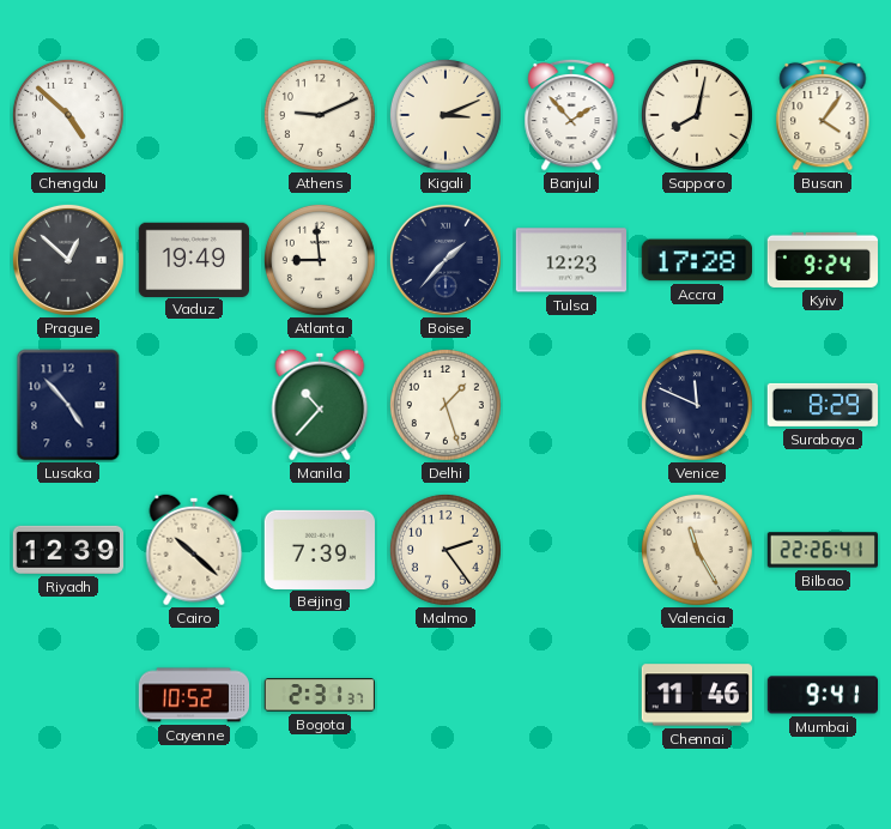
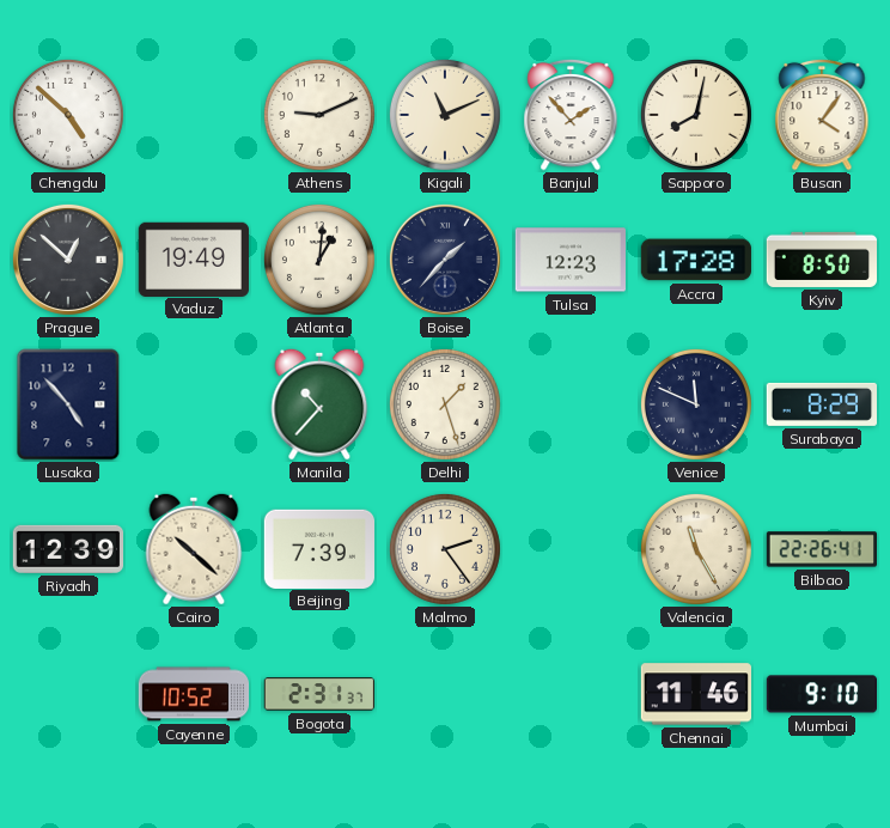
Kigali: 3:11 -> 11:11 (445, 115)
Atlanta: 8:59 -> 1:01 (319, 260)
Kyiv: 9:24 -> 8:50 (821, 260)
Mumbai: 9:41 -> 9:10 (821, 694)
